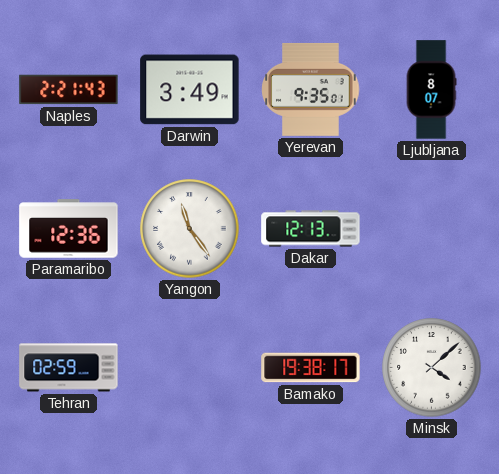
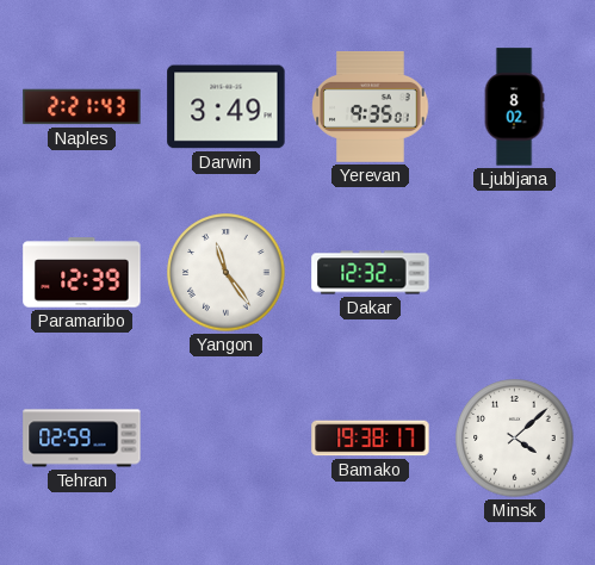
Ljubljana: 8:07 -> 8:02 (514, 107)
Paramaribo: 12:36 -> 12:39 (82, 273)
Dakar: 12:13 -> 12:32 (371, 273)
